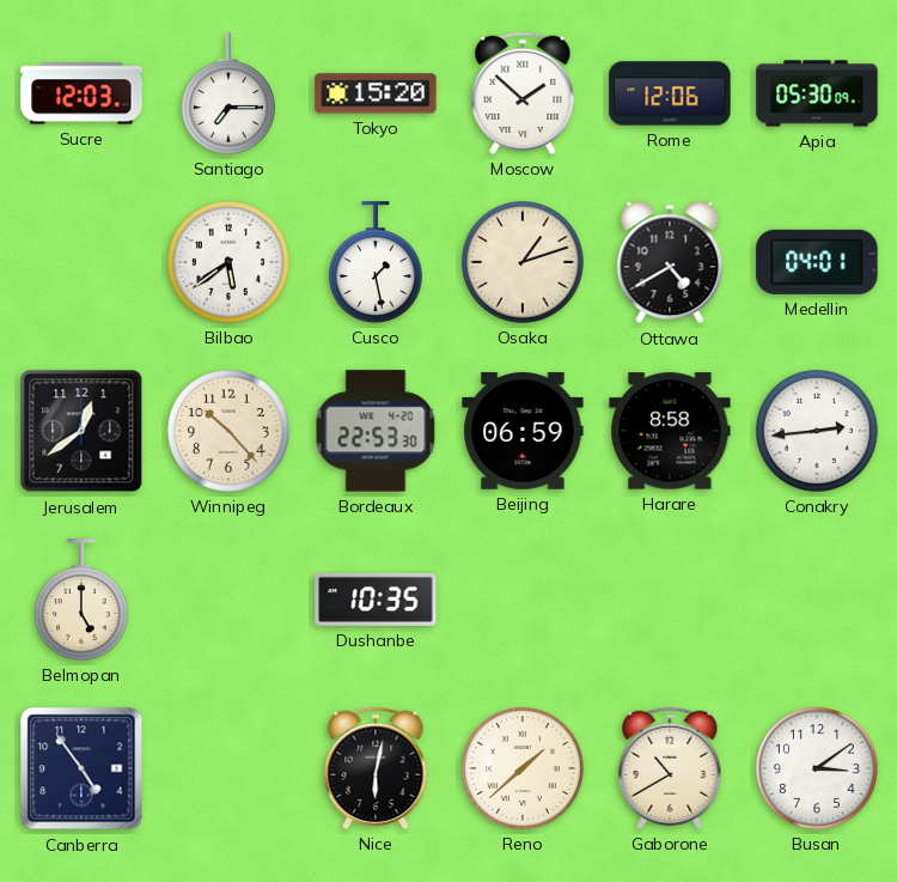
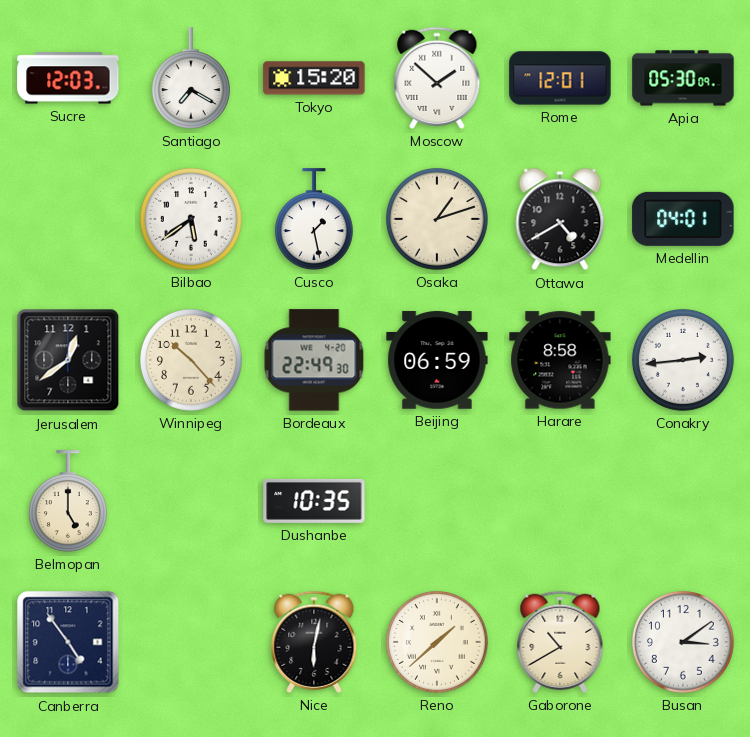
Santiago: 7:15 -> 7:20 (191, 78)
Rome: 12:06 -> 12:01 (560, 78)
Bordeaux: 22:53 -> 22:49 (314, 360)
